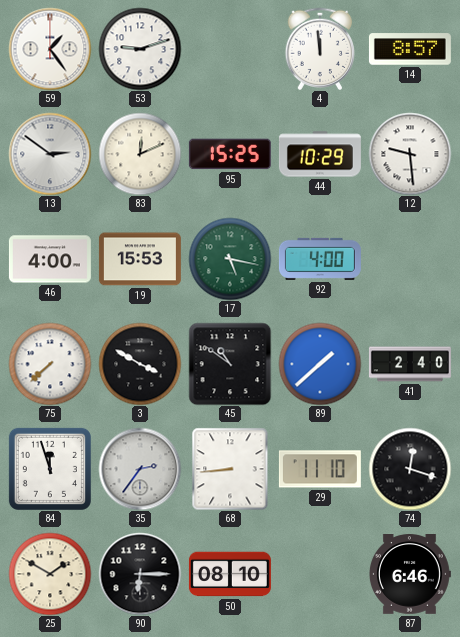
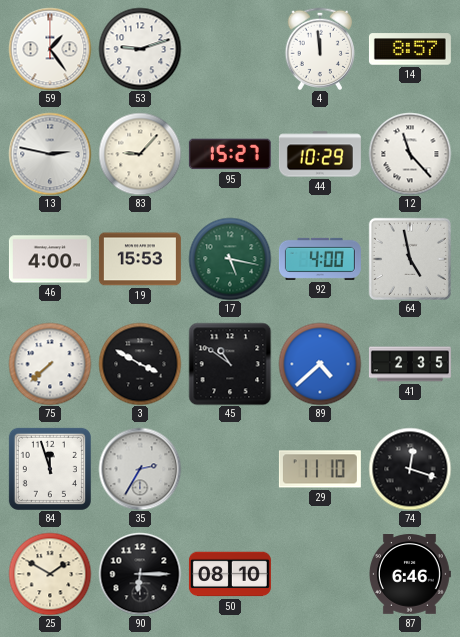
13: 2:51 -> 2:47 (50, 154)
83: 12:11 -> 9:07 (140, 154)
95: 15:25 -> 15:27 (230, 154)
12: 9:29 -> 11:23 (410, 154)
64: none -> 4:58 (410, 259)
89: 1:38 -> 4:38 (320, 364)
41: 2:40 -> 2:35 (410, 364)
35: 2:36 -> 2:35 (140, 469)
68: 8:44 -> none (230, 469)
